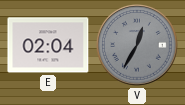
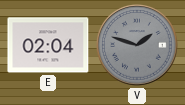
V: 12:35 -> 1:48 (137, 45)
